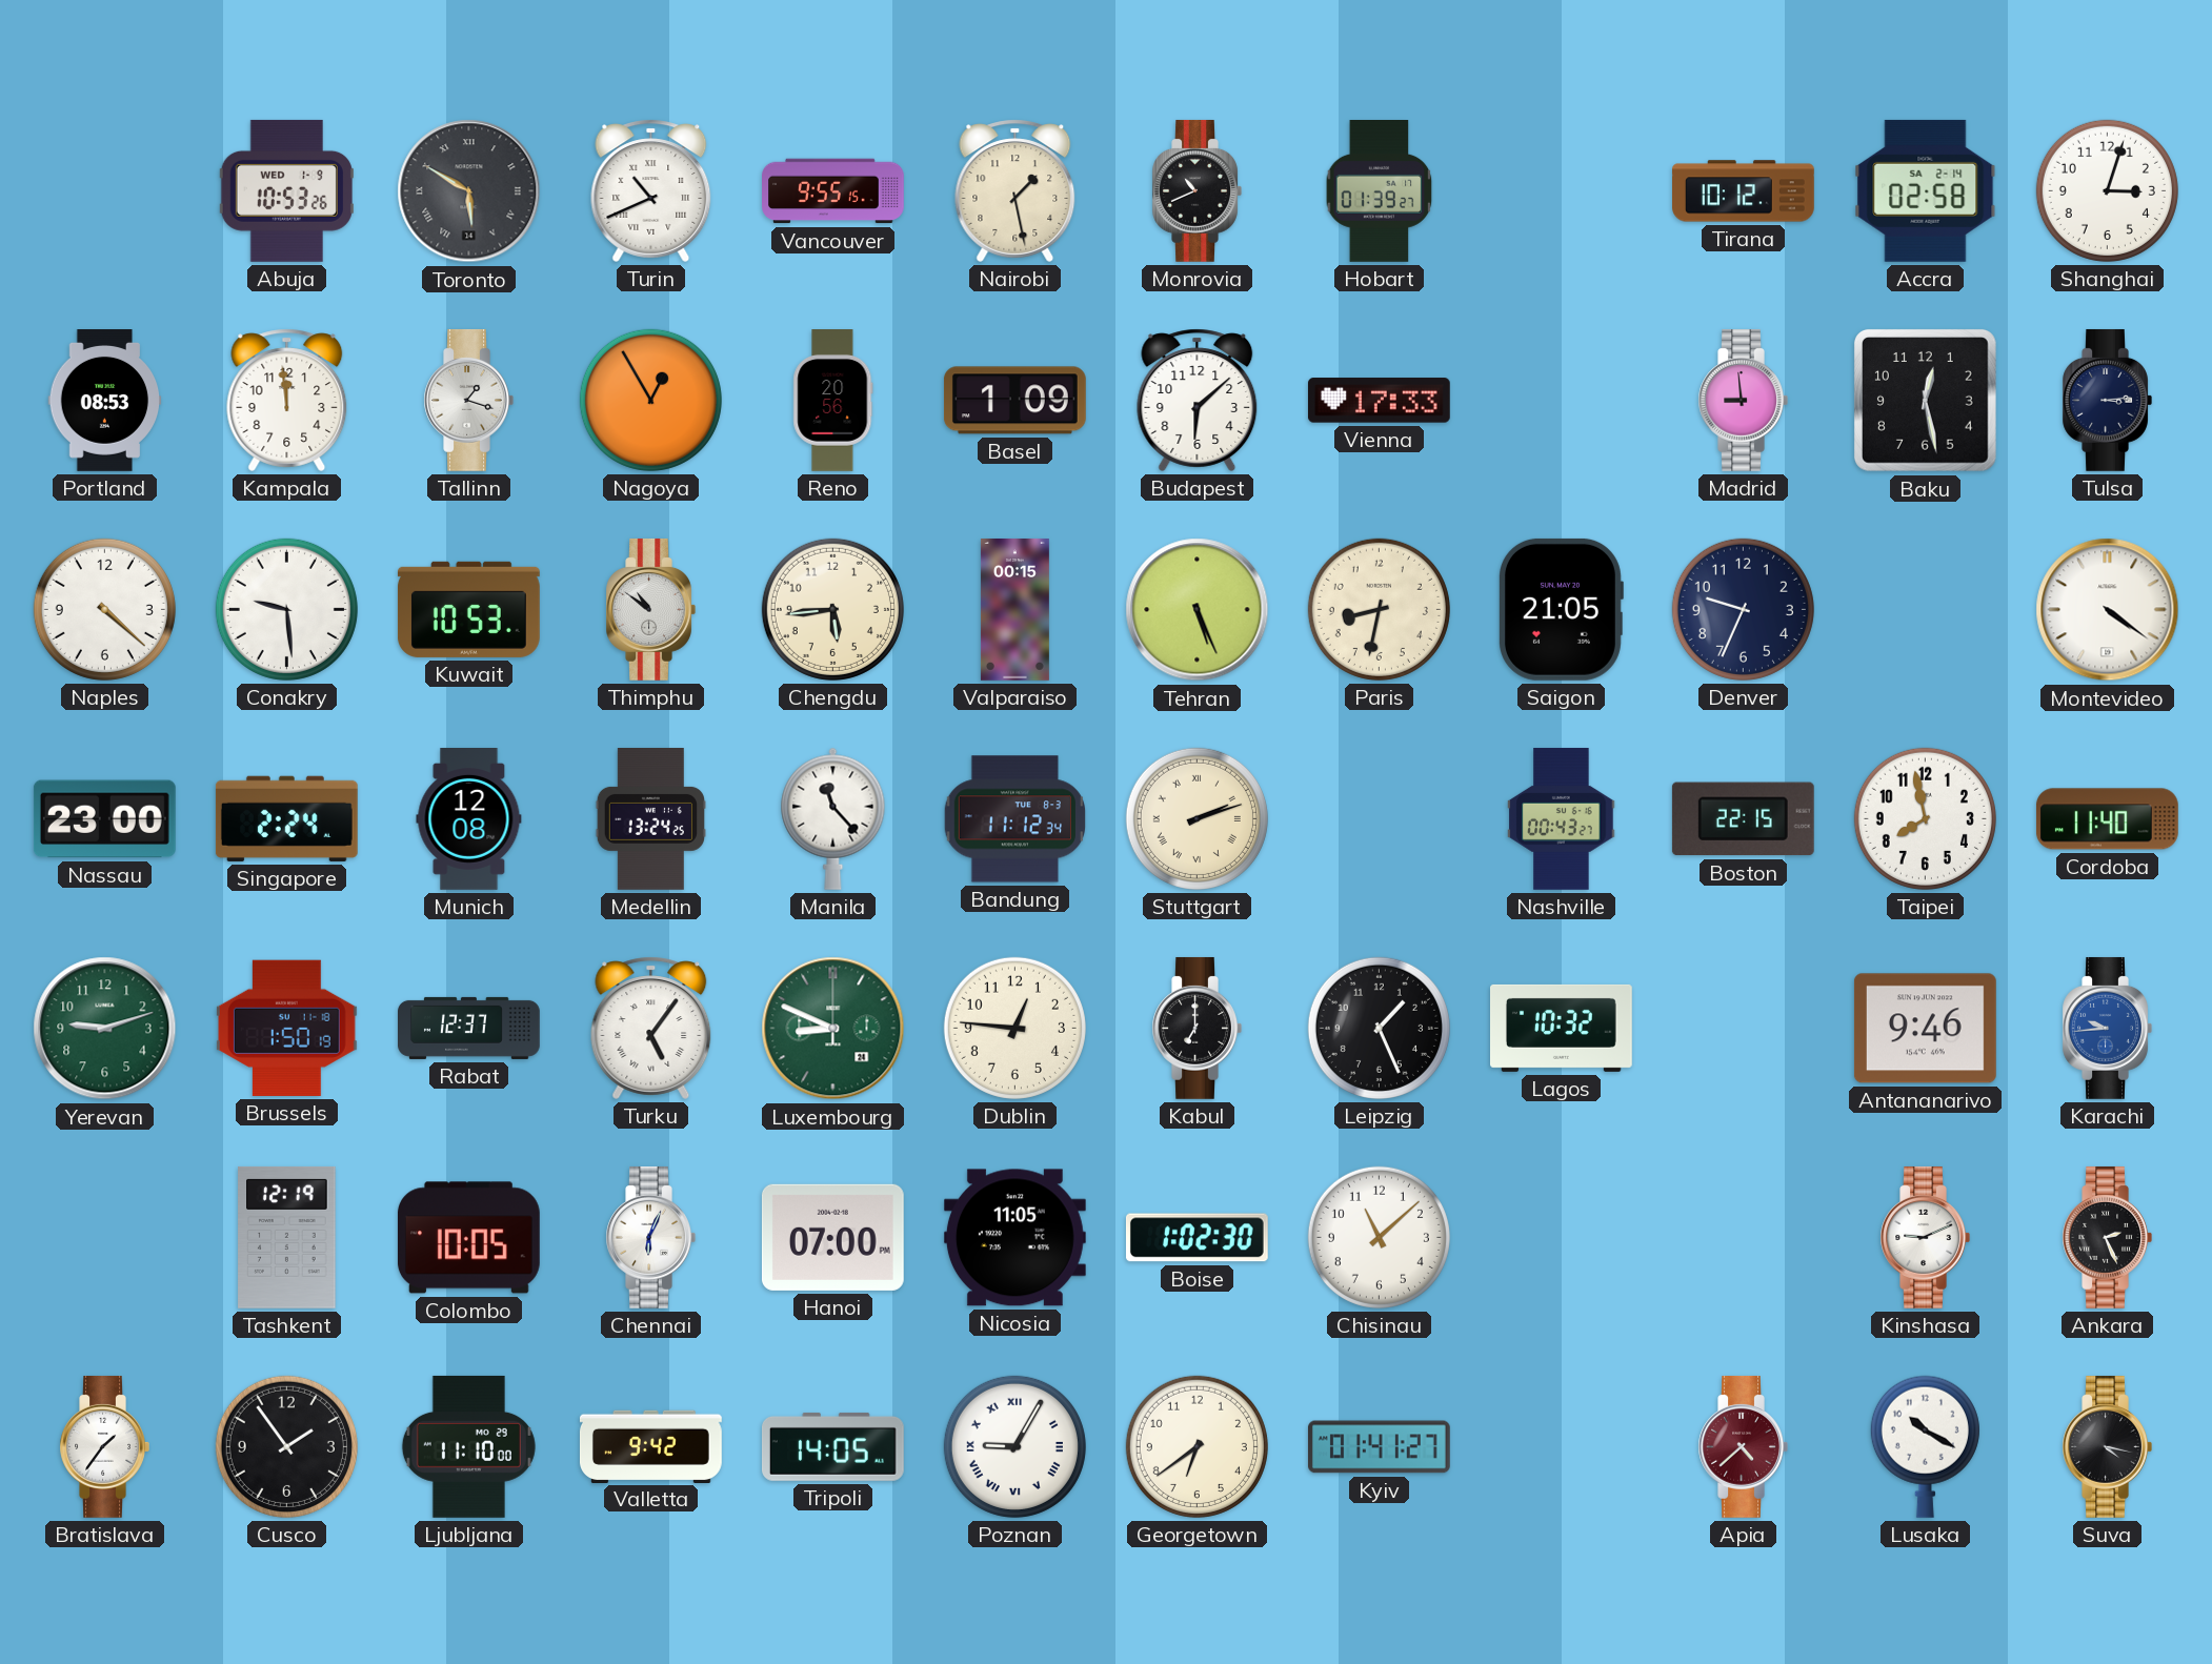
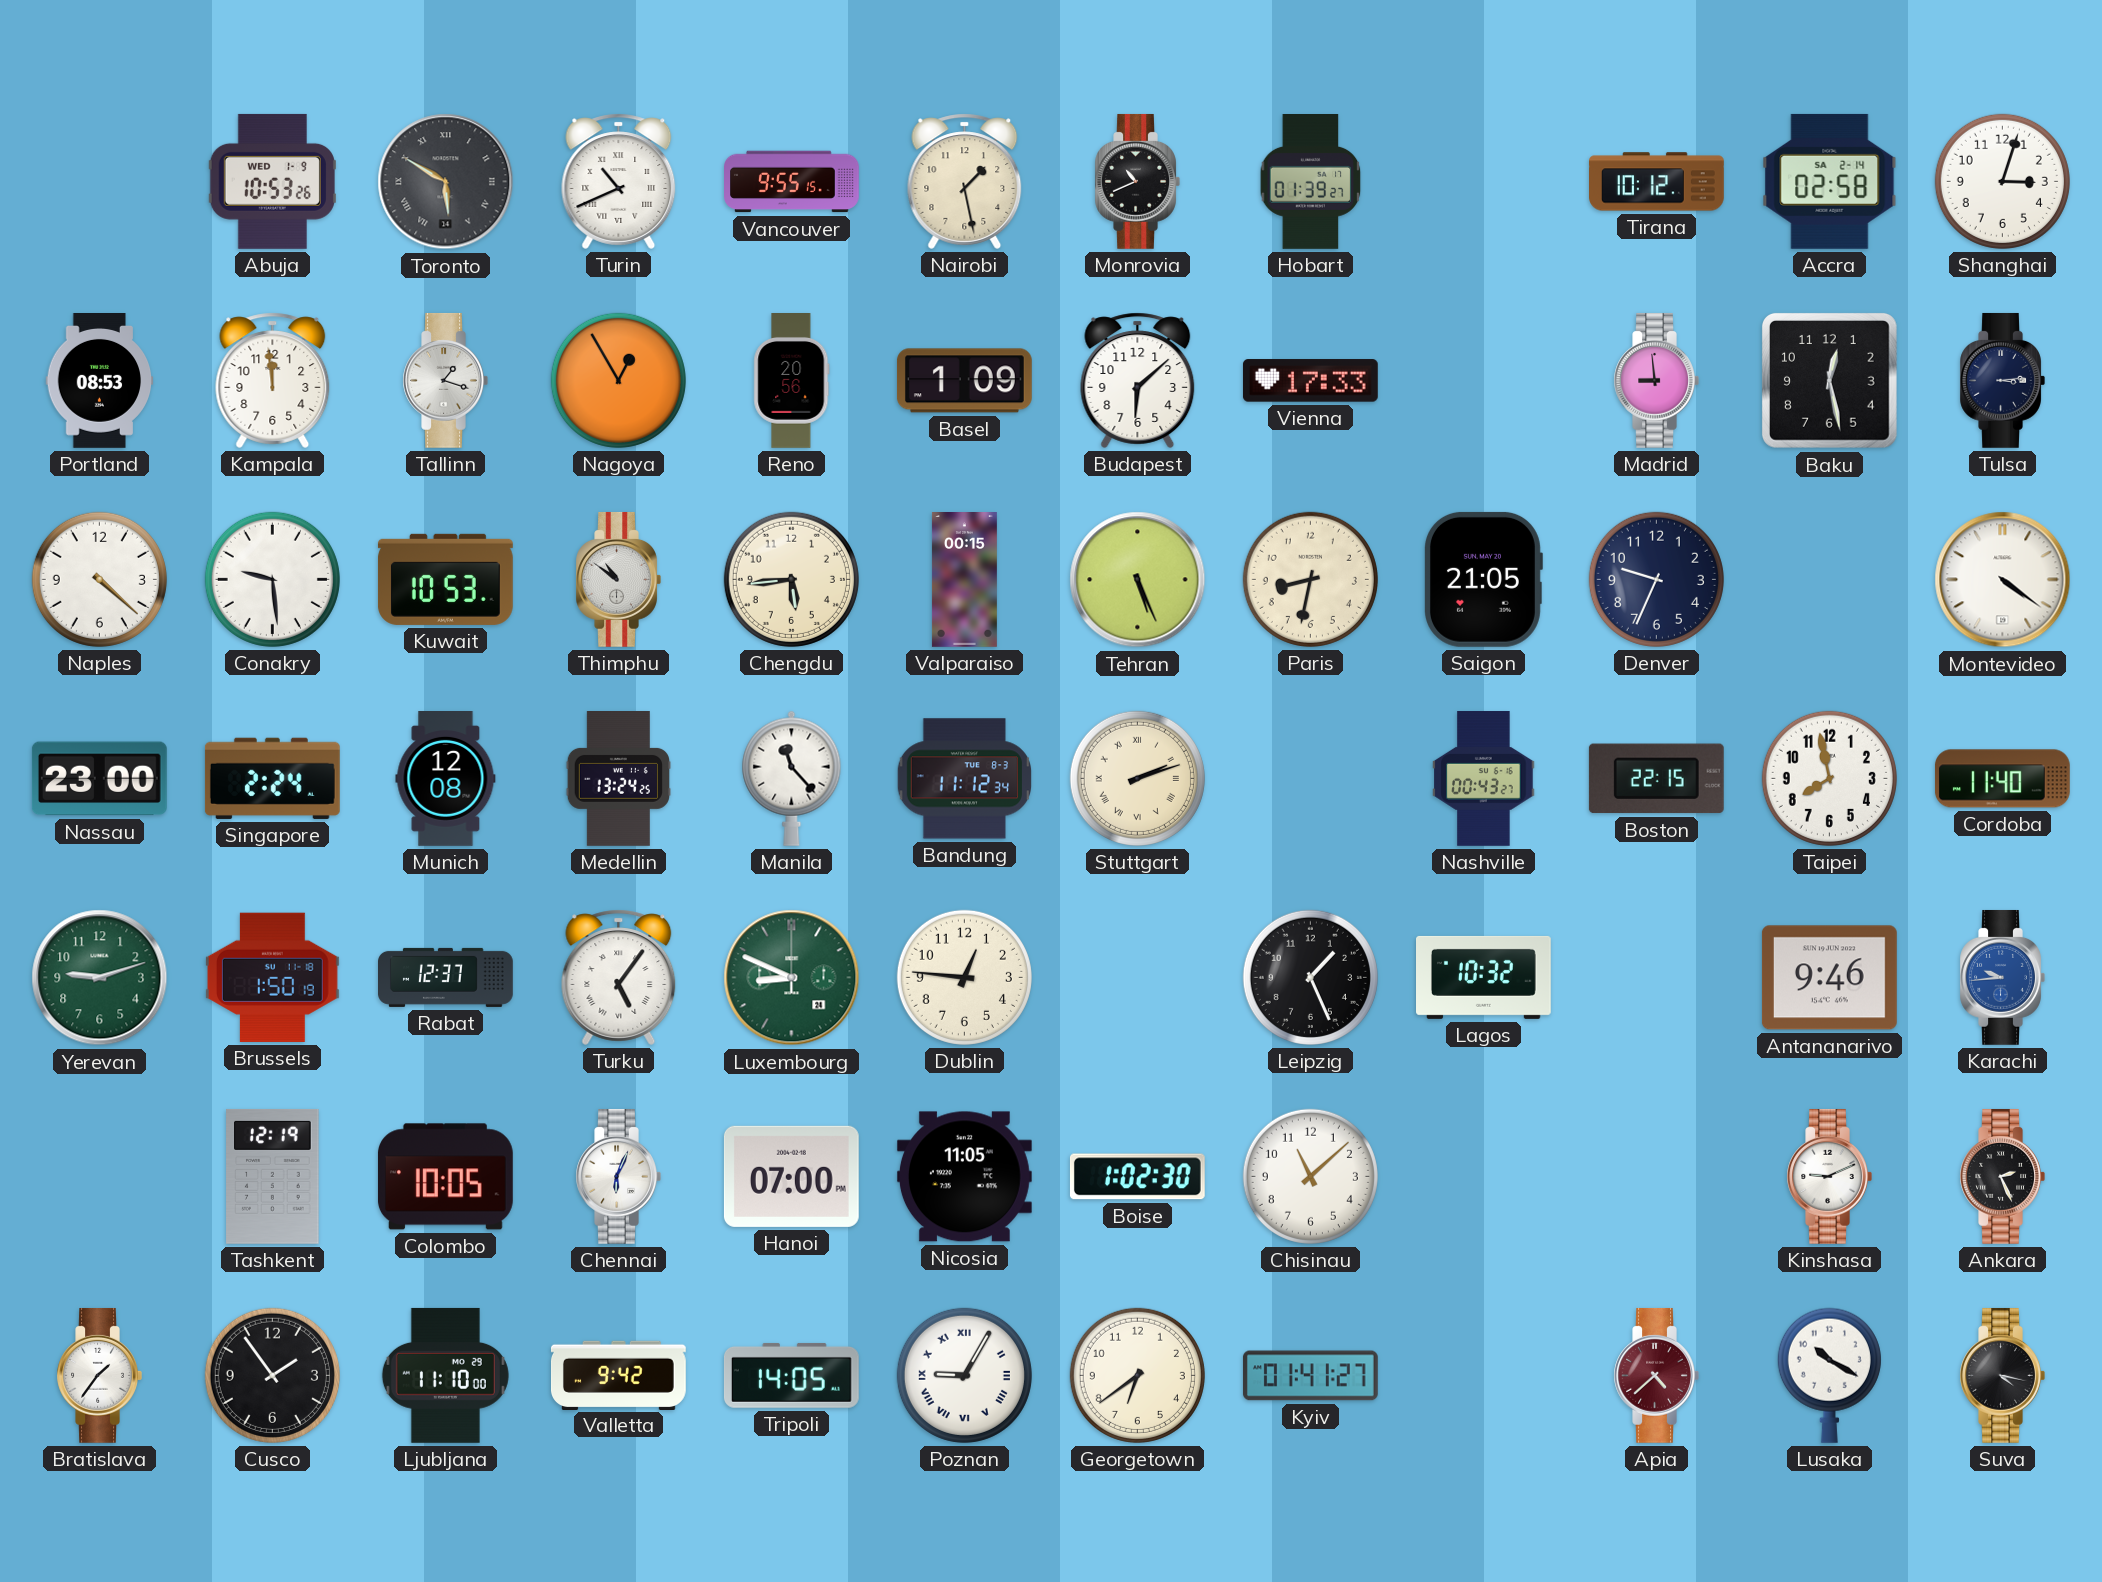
Kabul: 7:00 -> none (1197, 1028)
